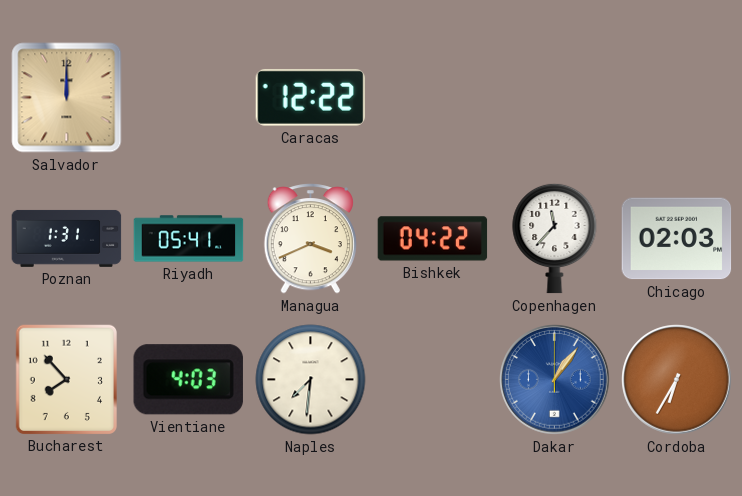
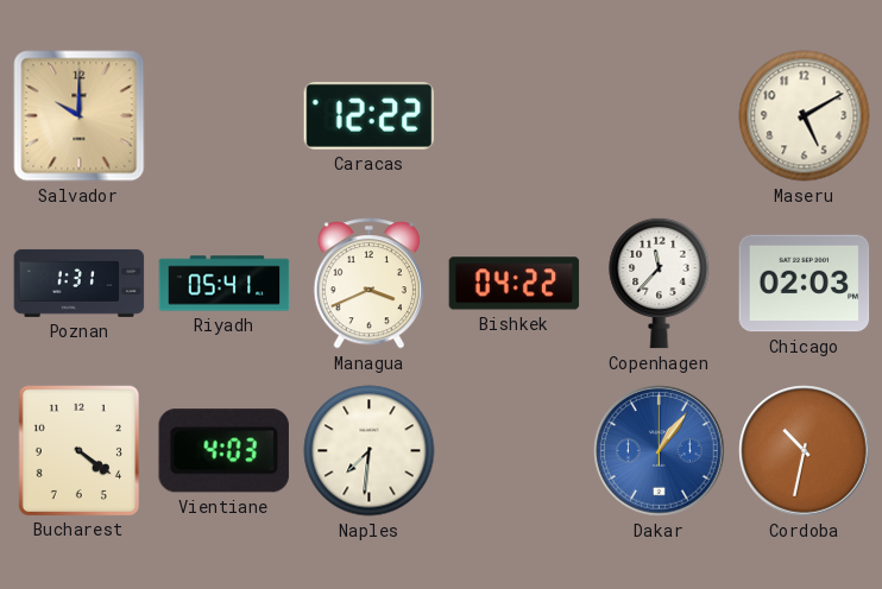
Salvador: 12:00 -> 10:00 (80, 116)
Maseru: none -> 5:10 (805, 116)
Bucharest: 7:53 -> 4:21 (78, 450)
Cordoba: 6:35 -> 10:32 (805, 451)
